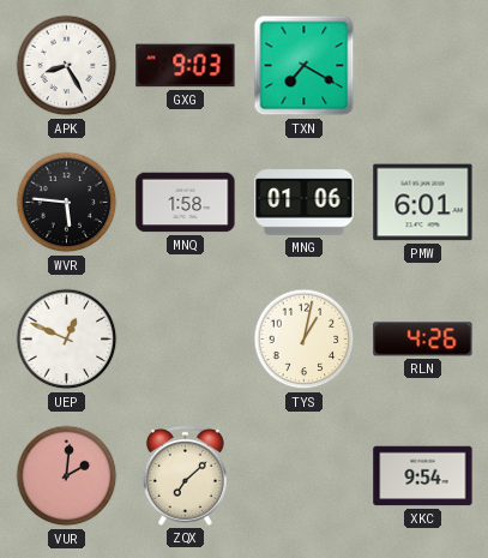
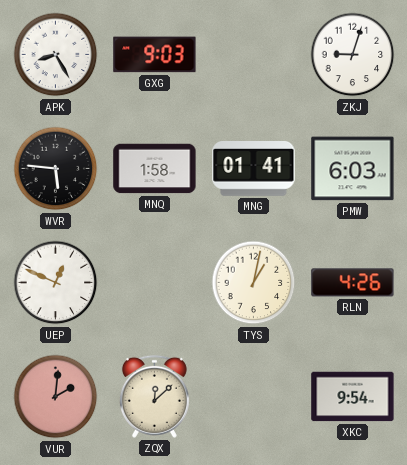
TXN: 7:20 -> none (305, 66)
ZKJ: none -> 9:03 (353, 55)
MNG: 01:06 -> 01:41 (254, 169)
PMW: 6:01 -> 6:03 (353, 169)
ZQX: 7:08 -> 12:08 (154, 396)
